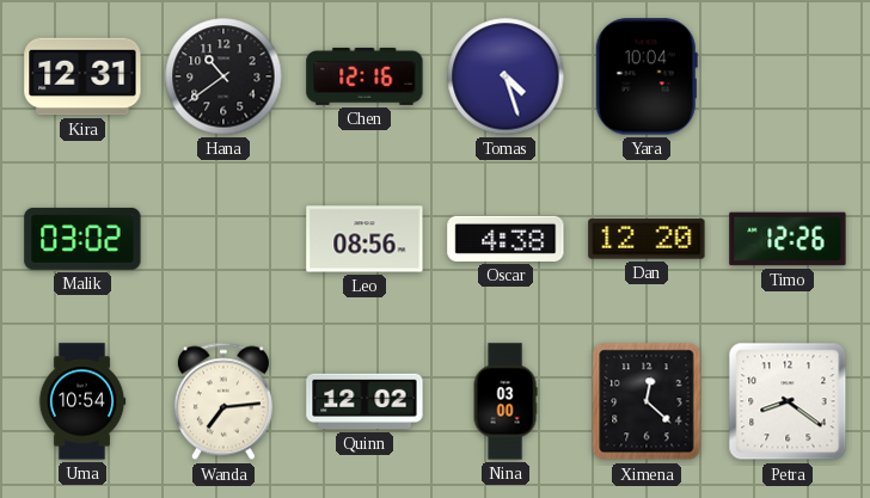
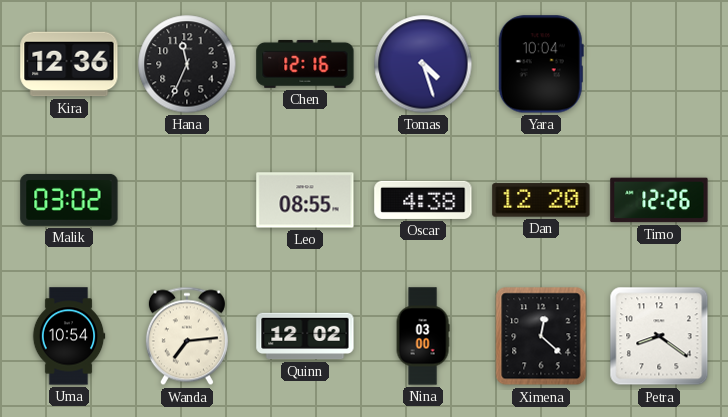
Kira: 12:31 -> 12:36 (69, 64)
Hana: 10:39 -> 11:34 (187, 64)
Leo: 08:56 -> 08:55 (305, 200)
